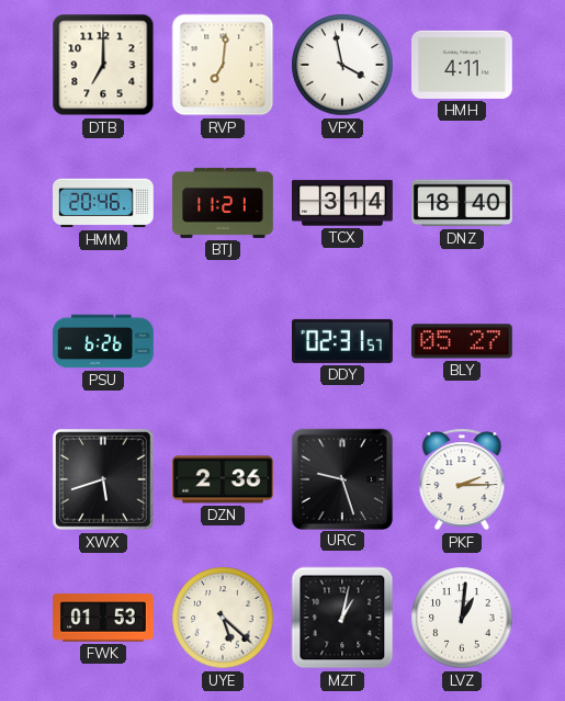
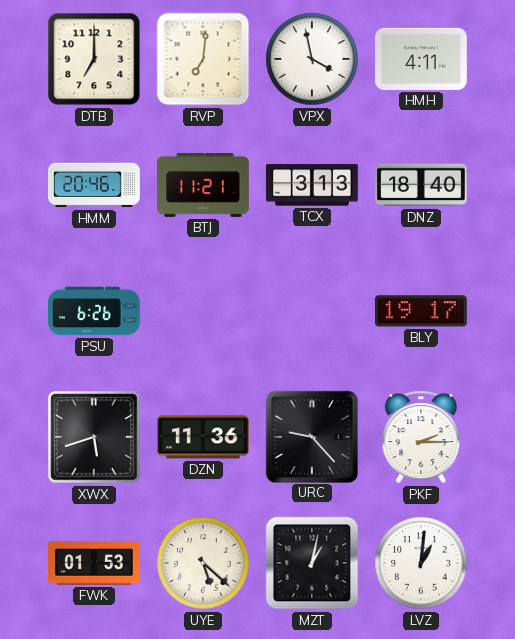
TCX: 3:14 -> 3:13 (313, 185)
DDY: 02:31 -> none (343, 341)
BLY: 05:27 -> 19:17 (421, 311)
DZN: 2:36 -> 11:36 (204, 437)
URC: 9:27 -> 9:23 (311, 436)
